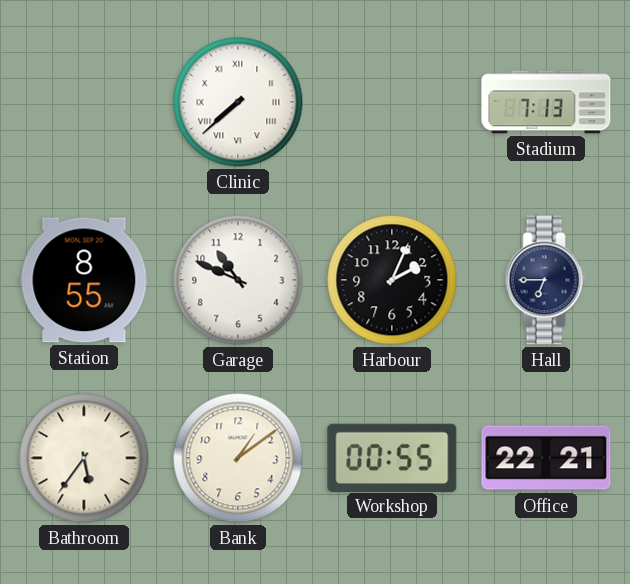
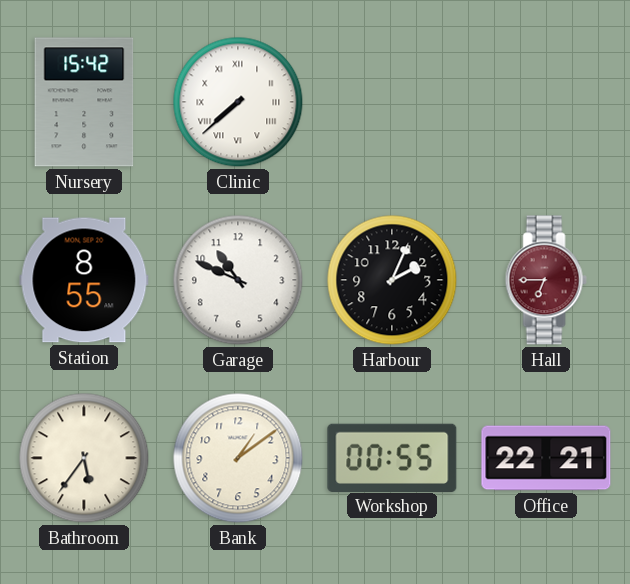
Nursery: none -> 15:42 (84, 102)
Stadium: 7:13 -> none (546, 102)
Hall dial: navy -> burgundy (546, 280)
